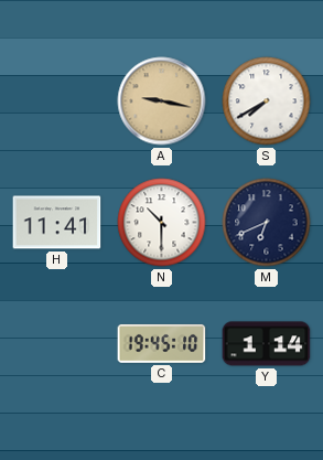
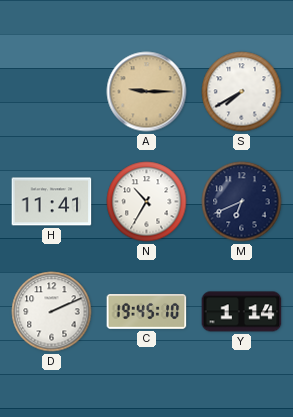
A: 9:17 -> 9:15 (147, 92)
N: 10:30 -> 10:35 (147, 202)
D: none -> 2:11 (52, 312)
